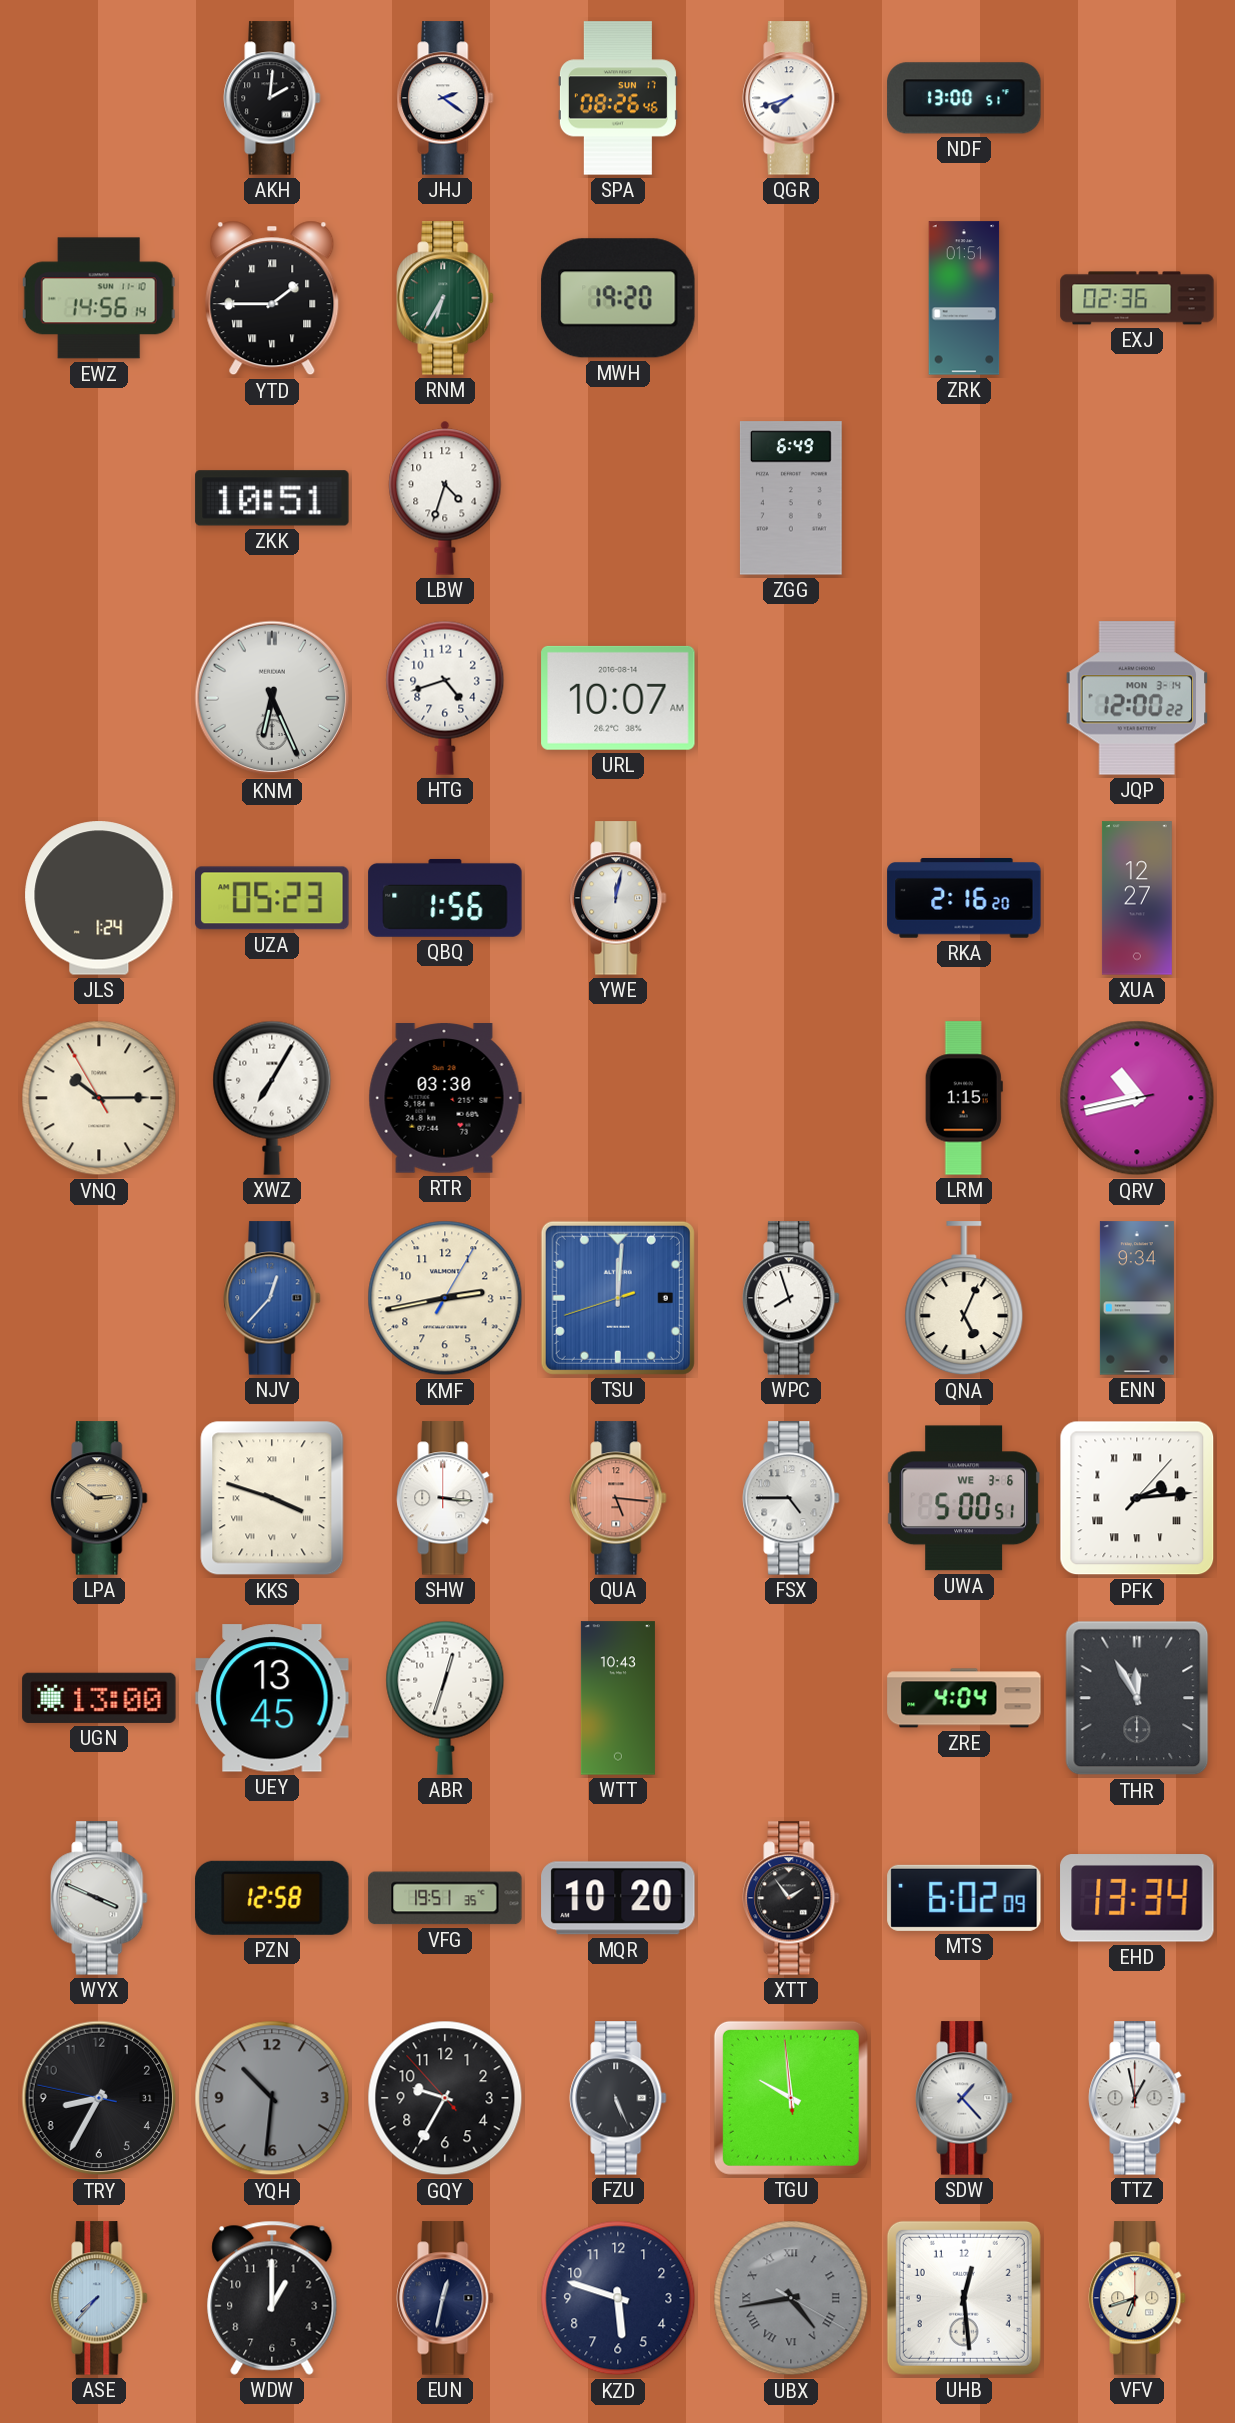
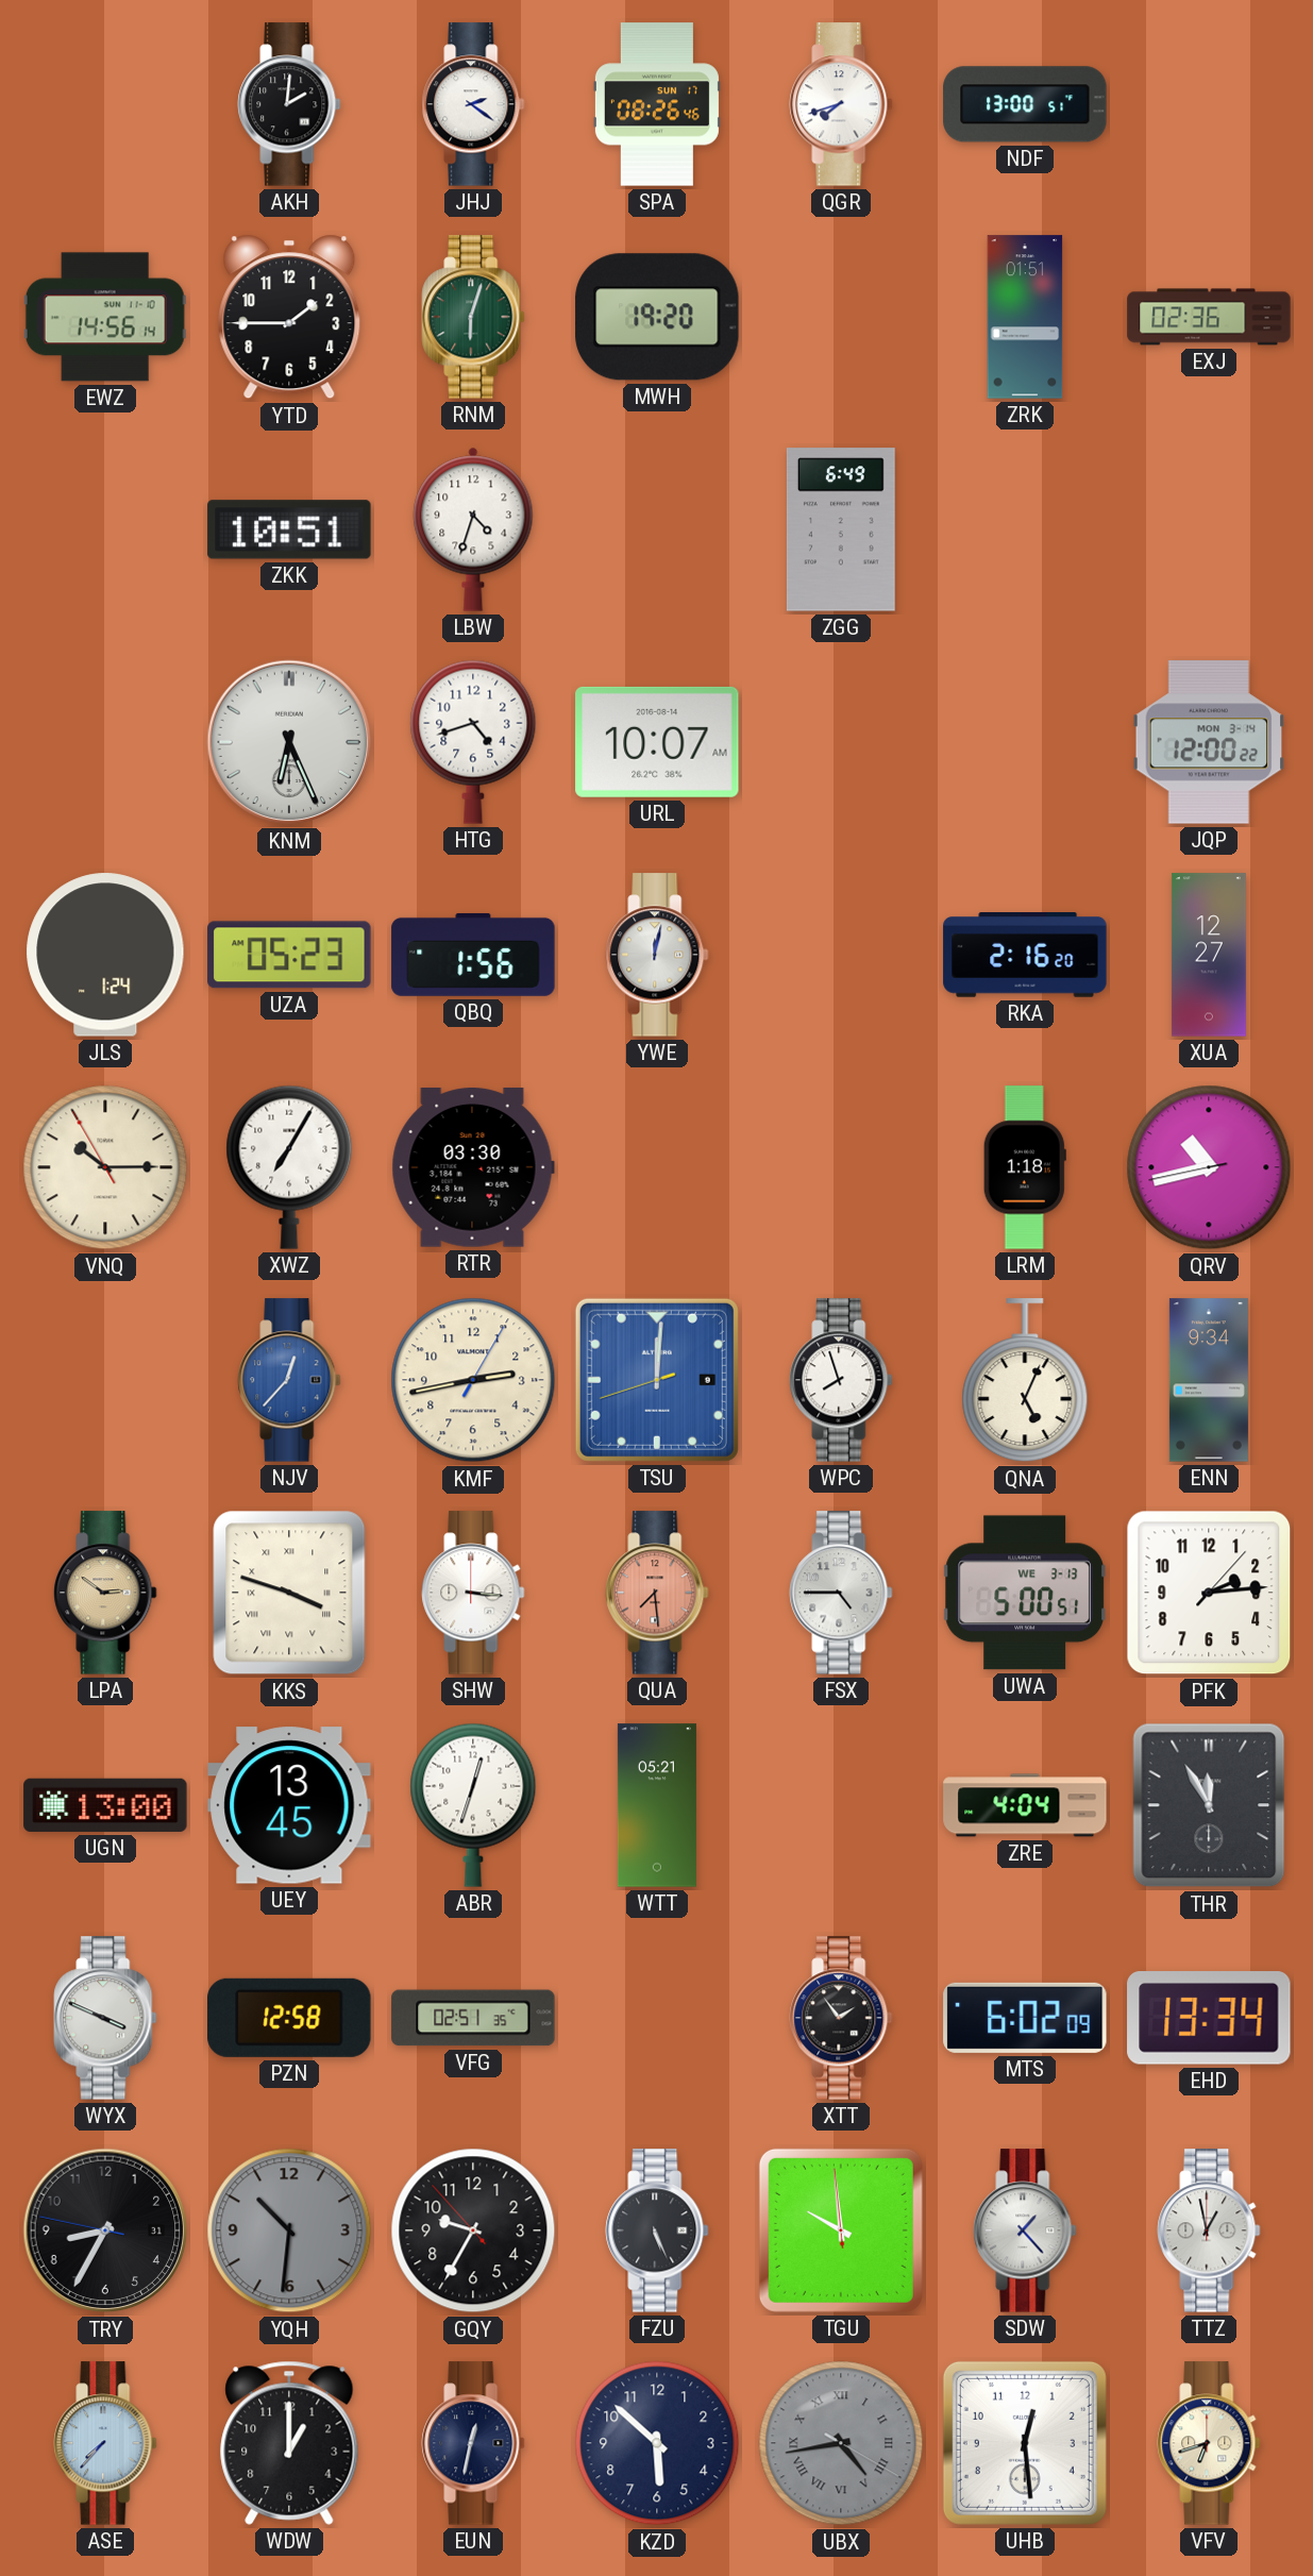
YTD numerals: Roman -> Arabic (289, 317)
RNM: 6:35 -> 6:03 (473, 317)
LRM: 1:15 -> 1:18 (1025, 1167)
QUA: 5:16 -> 7:29 (657, 1593)
UWA date: WE 3-6 -> WE 3-13 (1025, 1593)
PFK numerals: Roman -> Arabic (1209, 1593)
WTT: 10:43 -> 05:21 (657, 1805)
VFG: 19:51 -> 02:51 (473, 2018)
MQR: 10:20 -> none (618, 1898)
KZD: 5:48 -> 5:52 (657, 2443)
